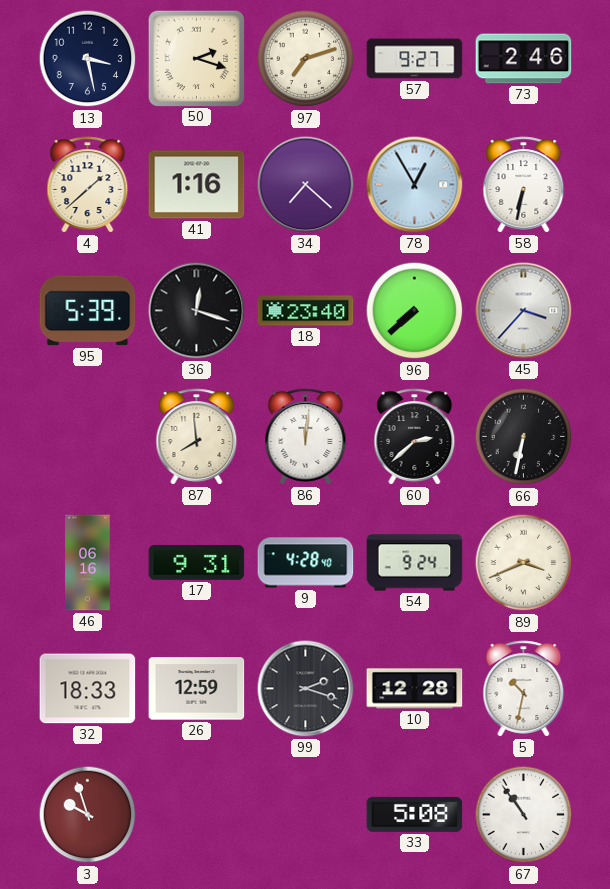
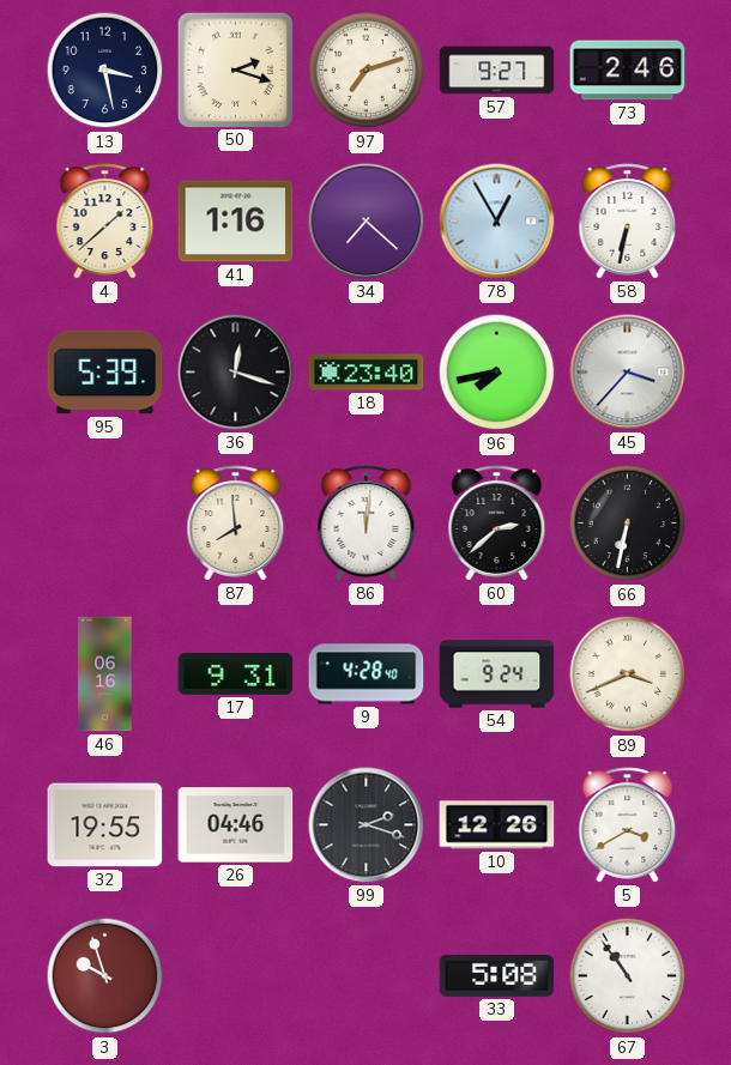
96: 7:38 -> 7:43 (497, 373)
32: 18:33 -> 19:55 (105, 825)
26: 12:59 -> 04:46 (236, 825)
10: 12:28 -> 12:26 (497, 825)
5: 10:32 -> 3:40 (628, 825)
